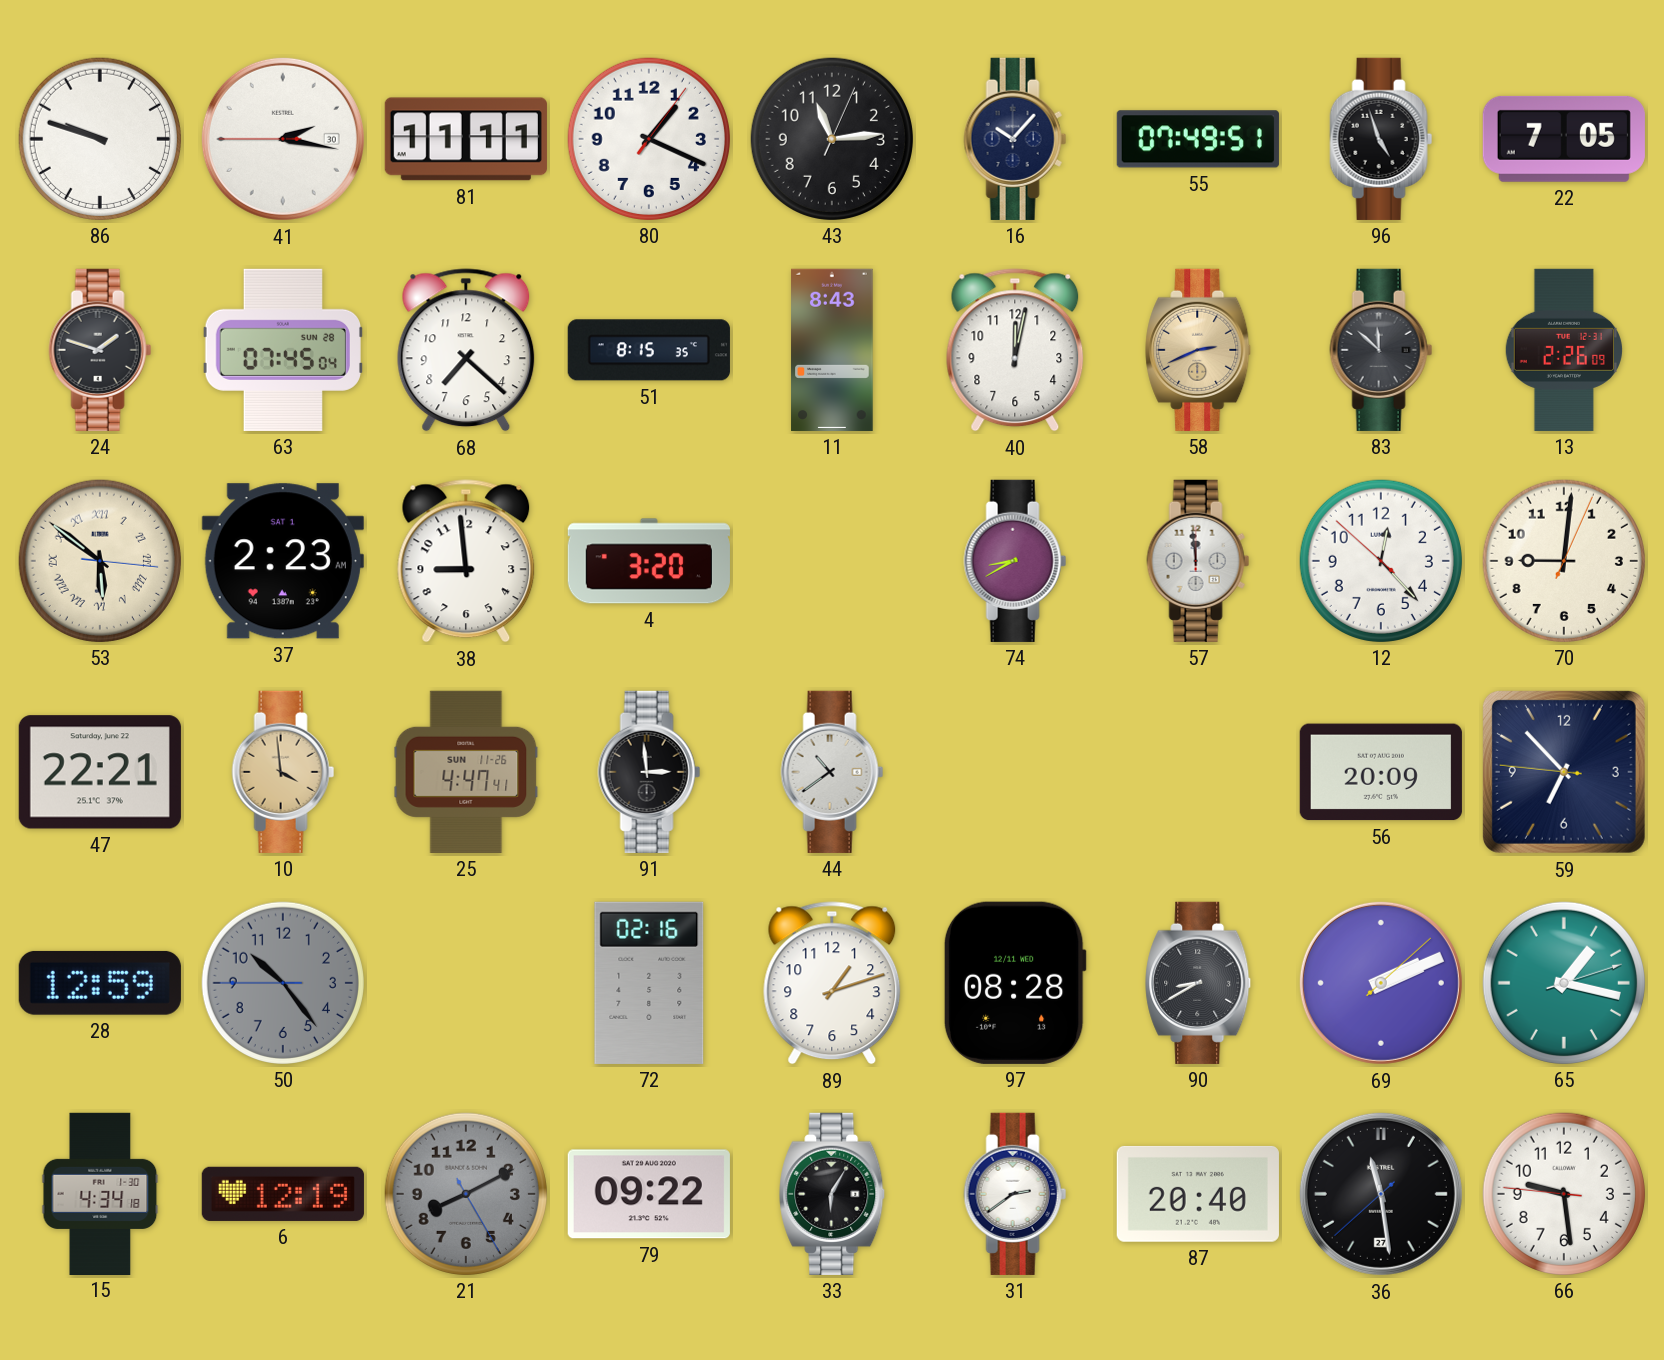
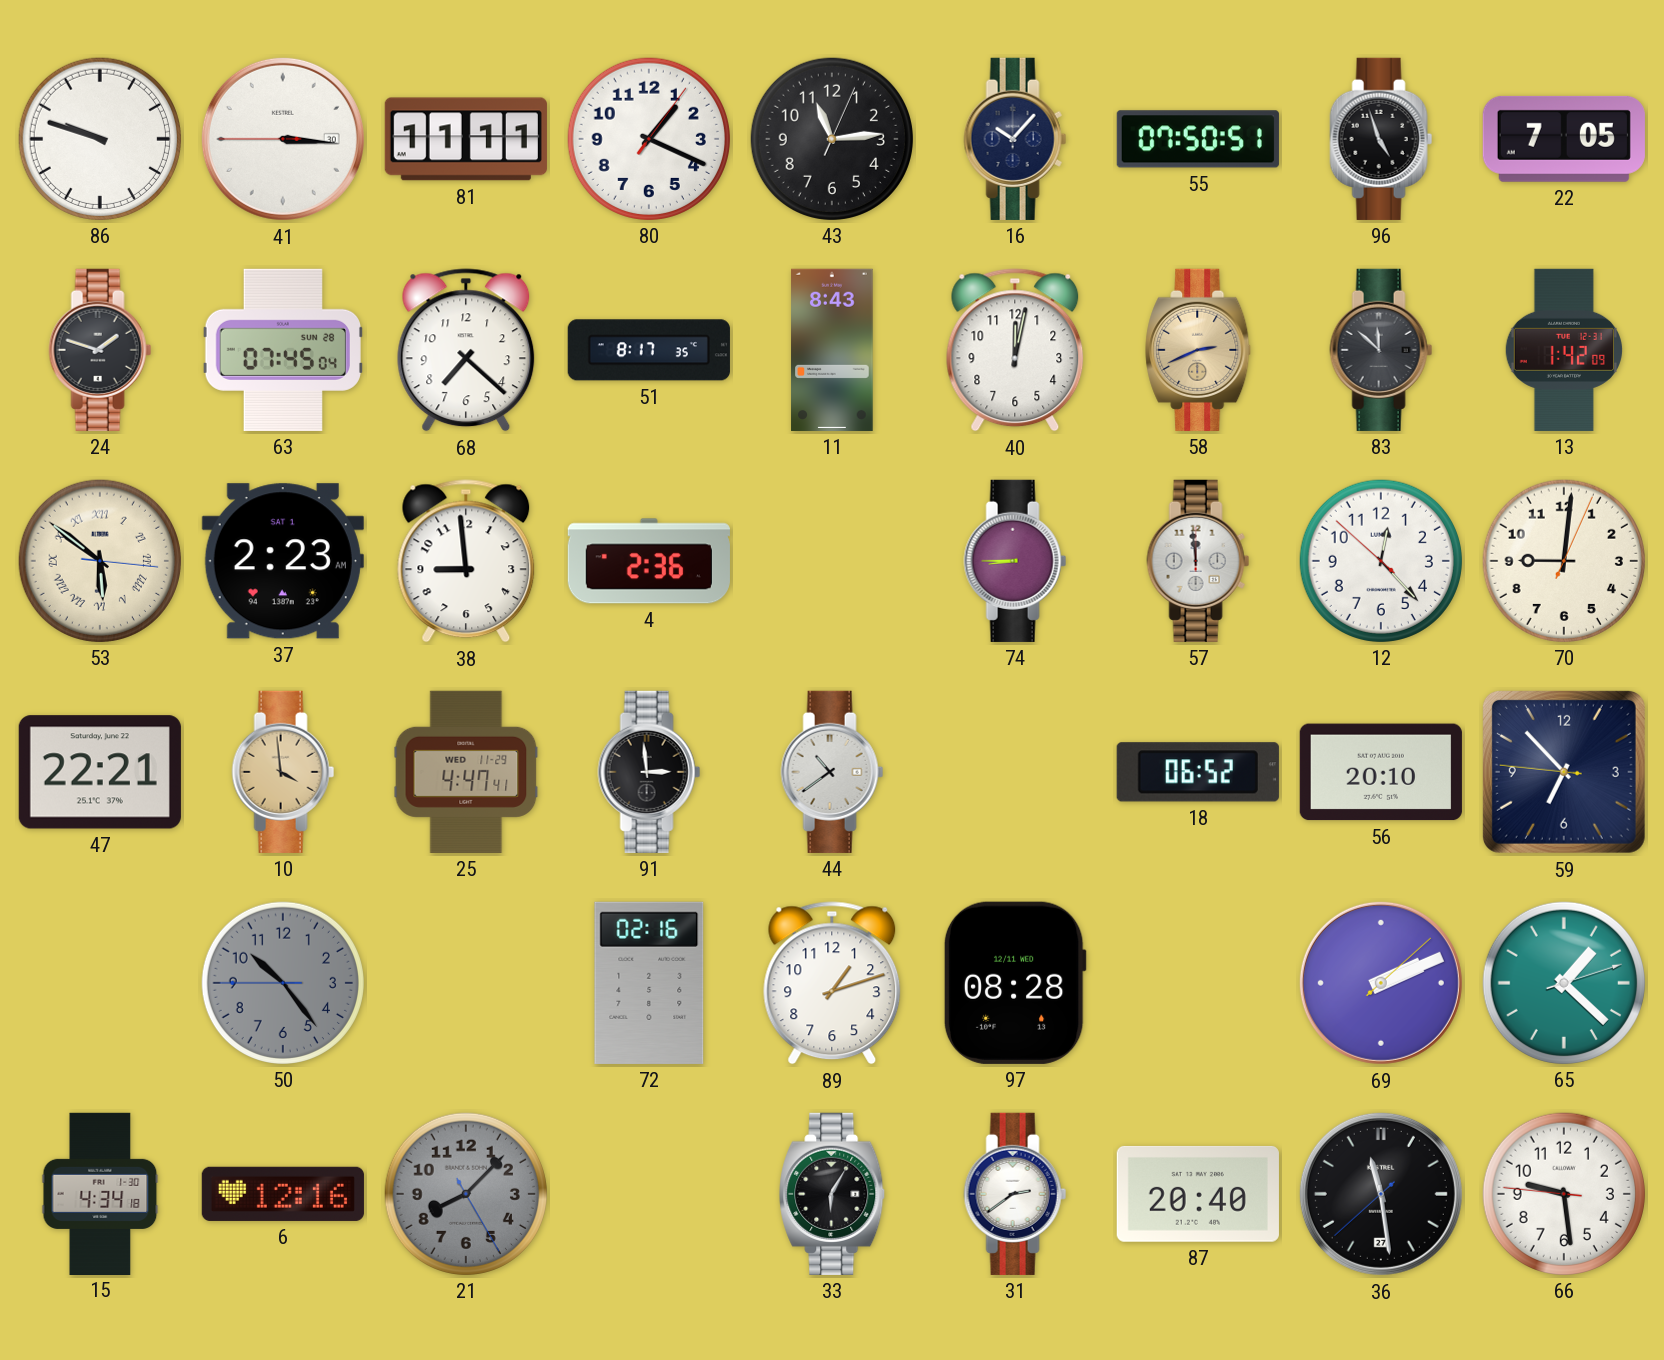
41: 2:16 -> 3:15 (283, 139)
55: 07:49 -> 07:50 (1198, 139)
51: 8:15 -> 8:17 (649, 350)
13: 2:26 -> 1:42 (1563, 350)
4: 3:20 -> 2:36 (649, 561)
74: 8:40 -> 8:45 (1015, 561)
25 date: SUN 11-26 -> WED 11-29 (466, 772)
18: none -> 06:52 (1198, 772)
56: 20:09 -> 20:10 (1381, 772)
28: 12:59 -> none (100, 983)
90: 8:40 -> none (1199, 983)
65: 1:17 -> 1:22 (1564, 983)
6: 12:19 -> 12:16 (283, 1194)
21: 8:10 -> 8:07 (466, 1194)
79: 09:22 -> none (649, 1194)
